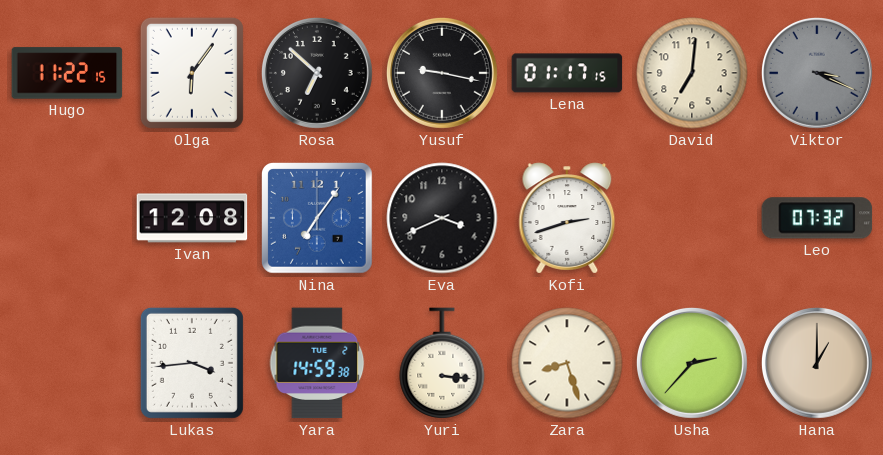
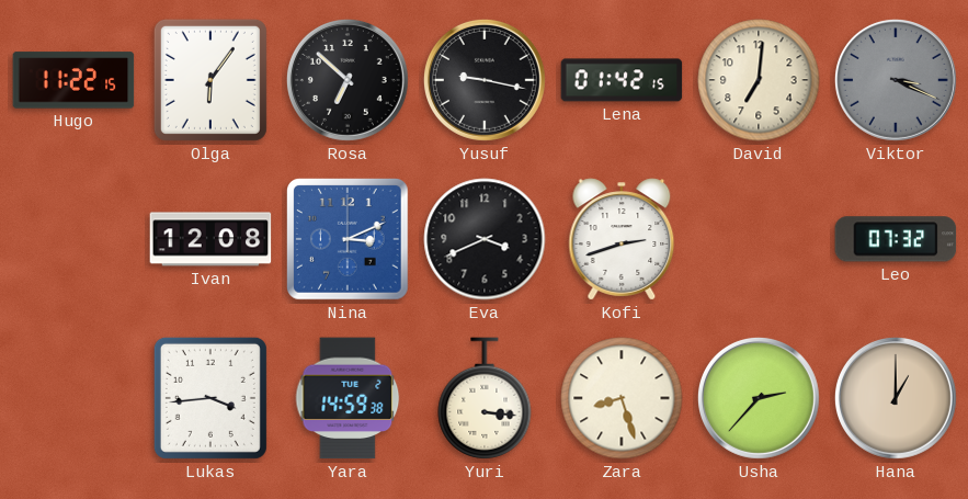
Lena: 01:17 -> 01:42 (622, 80)
Nina: 7:06 -> 3:11 (349, 240)
